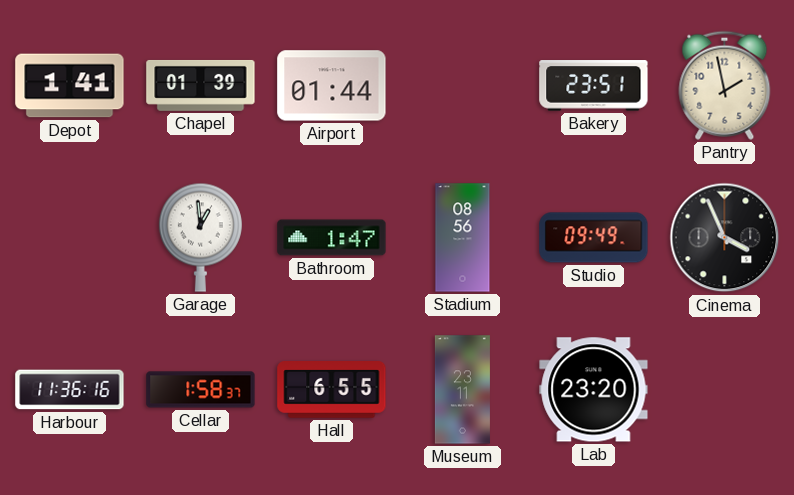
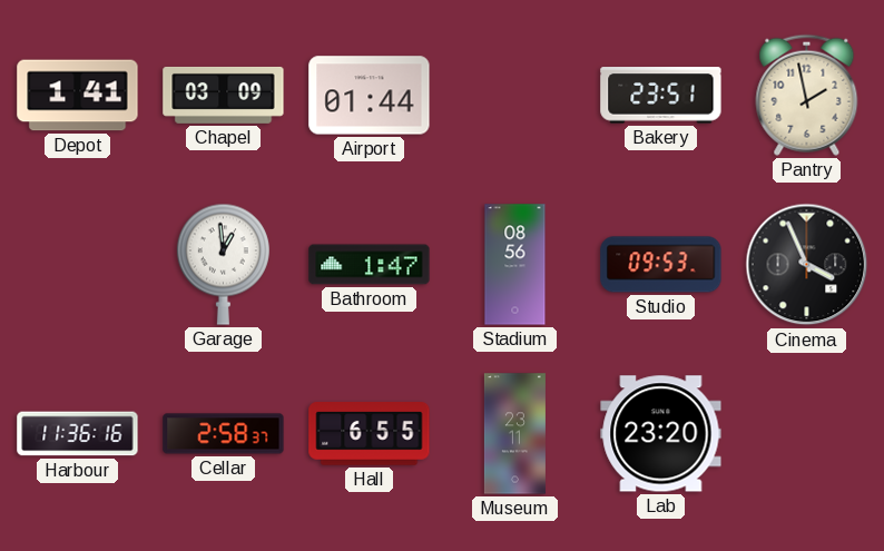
Chapel: 01:39 -> 03:09 (224, 95)
Studio: 09:49 -> 09:53 (661, 265)
Cellar: 1:58 -> 2:58 (224, 434)
